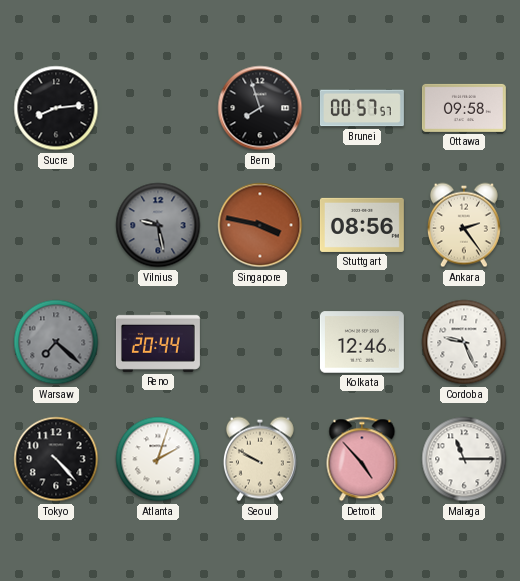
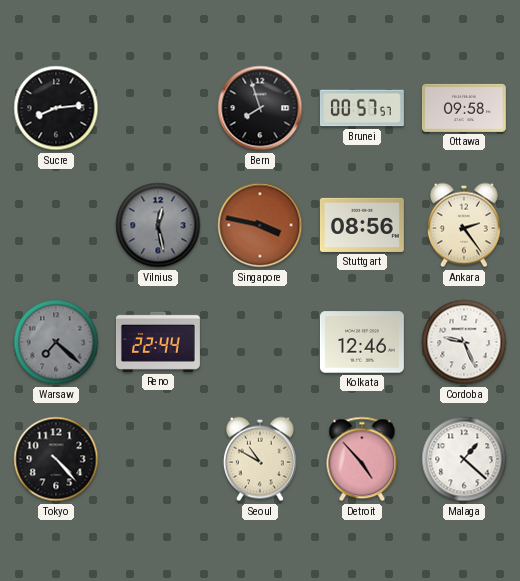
Vilnius: 9:28 -> 12:28 (158, 225)
Reno: 20:44 -> 22:44 (158, 342)
Atlanta: 2:03 -> none (158, 459)
Seoul: 9:50 -> 10:50 (260, 459)
Malaga: 11:15 -> 1:22 (464, 459)
